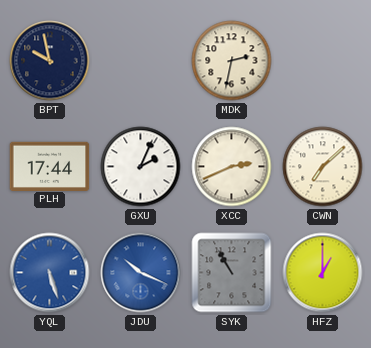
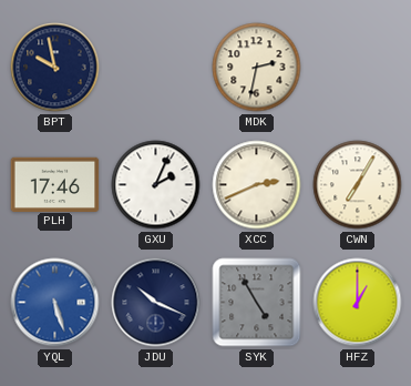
PLH: 17:44 -> 17:46 (55, 184)
CWN: 7:08 -> 7:05 (358, 185)
JDU dial: blue -> navy (156, 303)
SYK: 10:55 -> 4:55 (257, 303)
